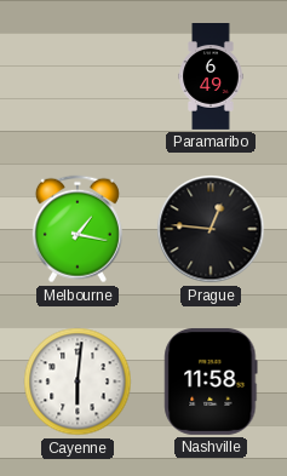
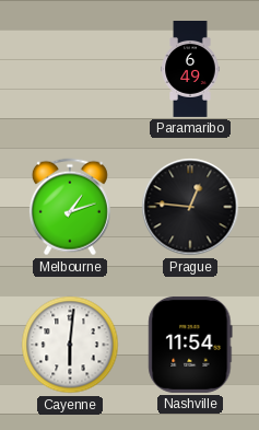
Melbourne: 1:17 -> 1:12 (70, 207)
Nashville: 11:58 -> 11:54 (190, 345)
